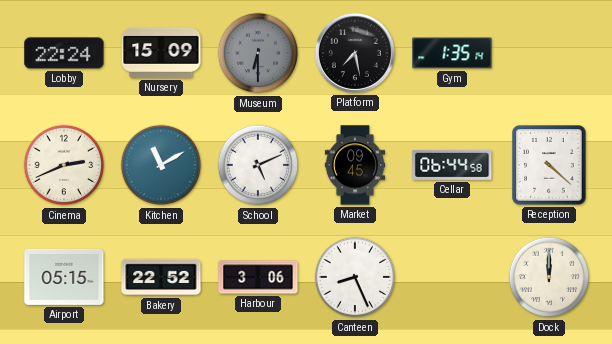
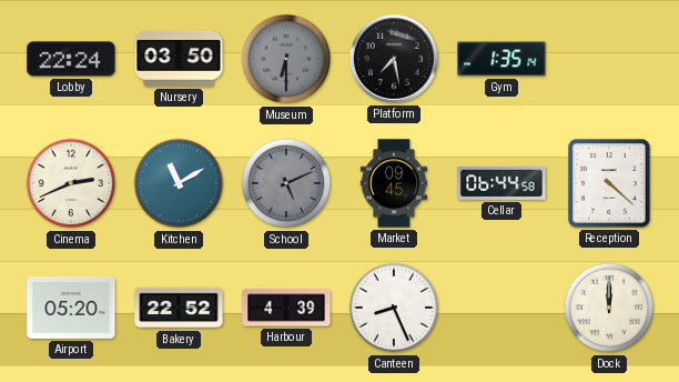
Nursery: 15:09 -> 03:50 (179, 59)
School dial: white -> grey (286, 183)
Airport: 05:15 -> 05:20 (71, 308)
Harbour: 3:06 -> 4:39 (286, 308)
